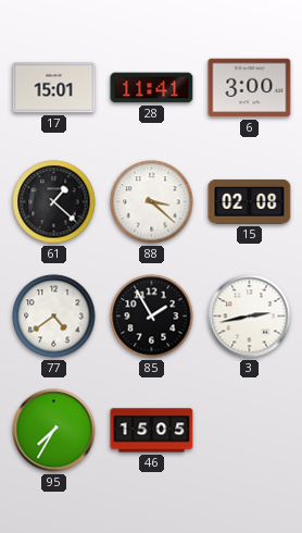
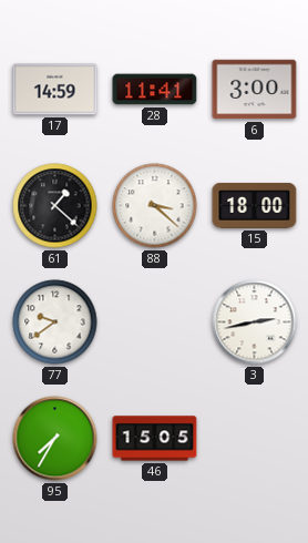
17: 15:01 -> 14:59 (55, 90)
15: 02:08 -> 18:00 (255, 205)
77: 4:39 -> 9:39 (55, 322)
85: 1:55 -> none (152, 317)
